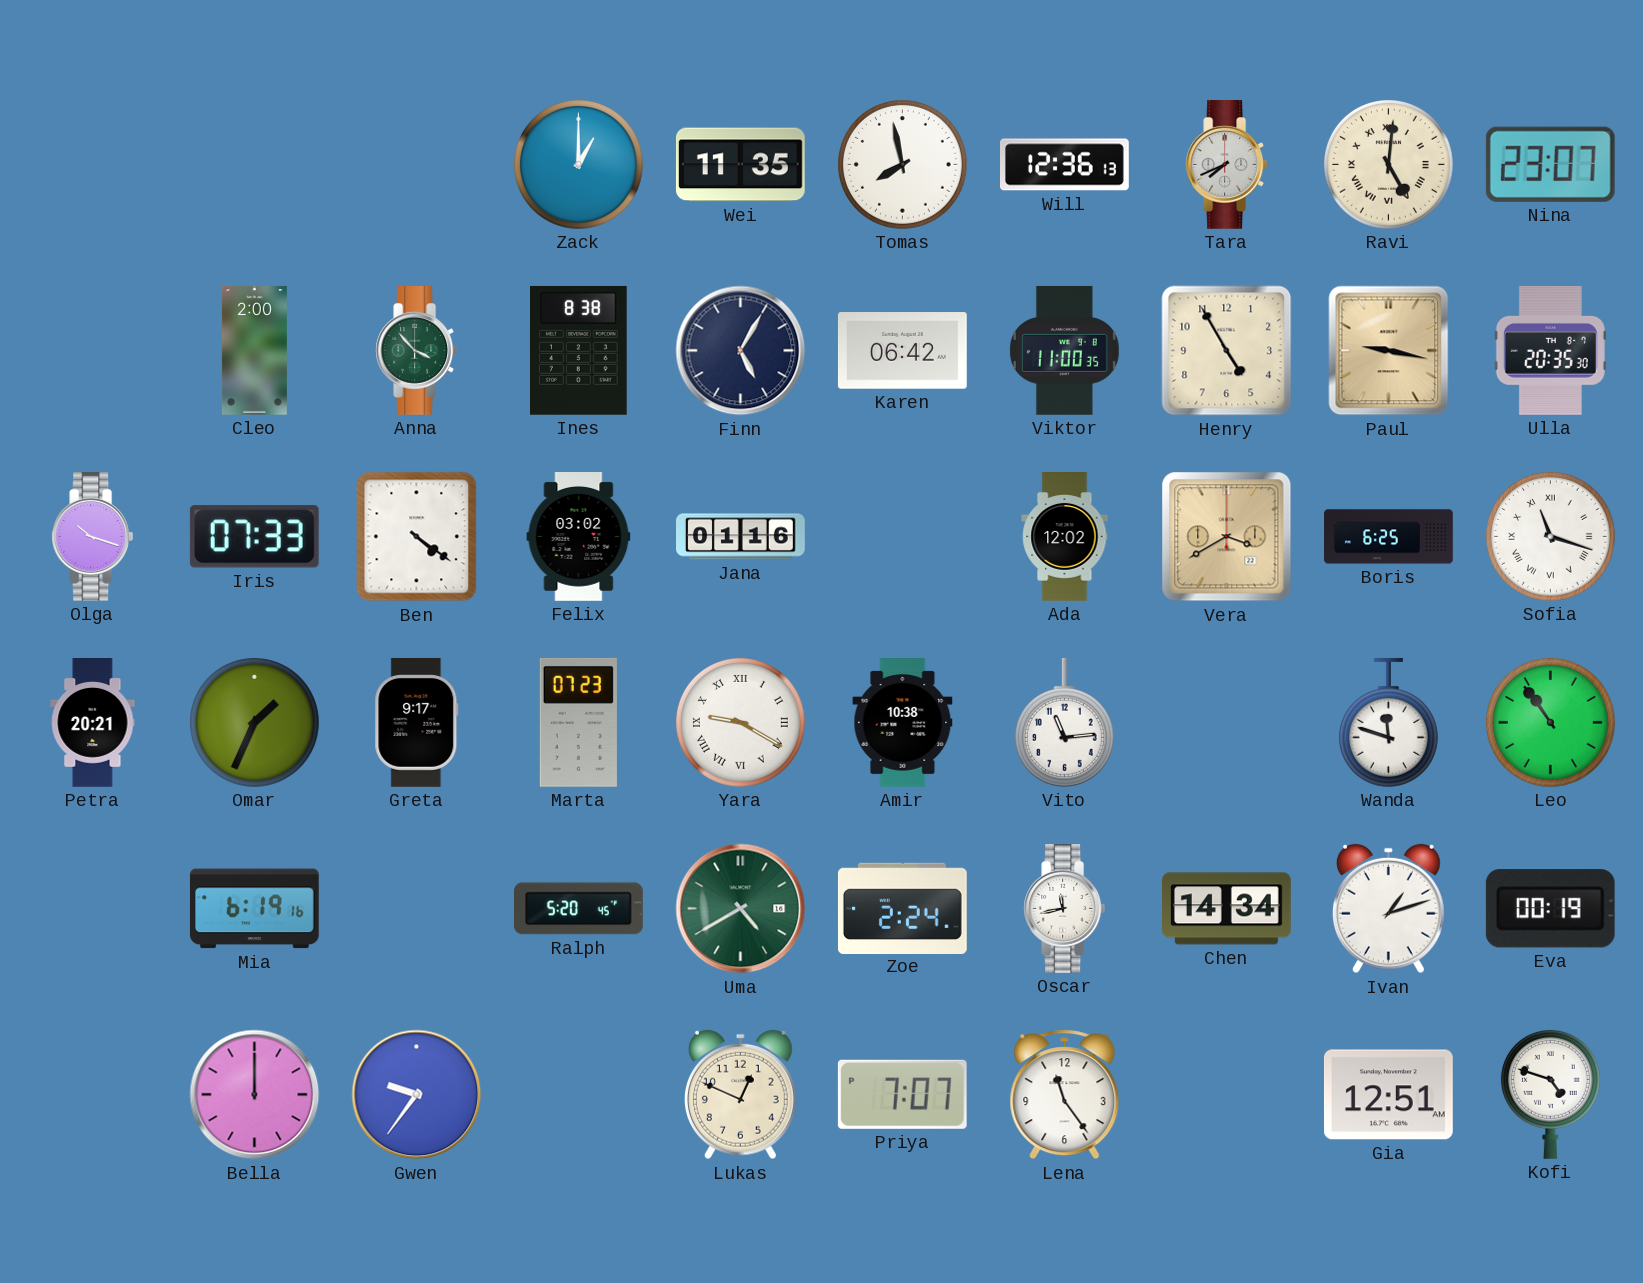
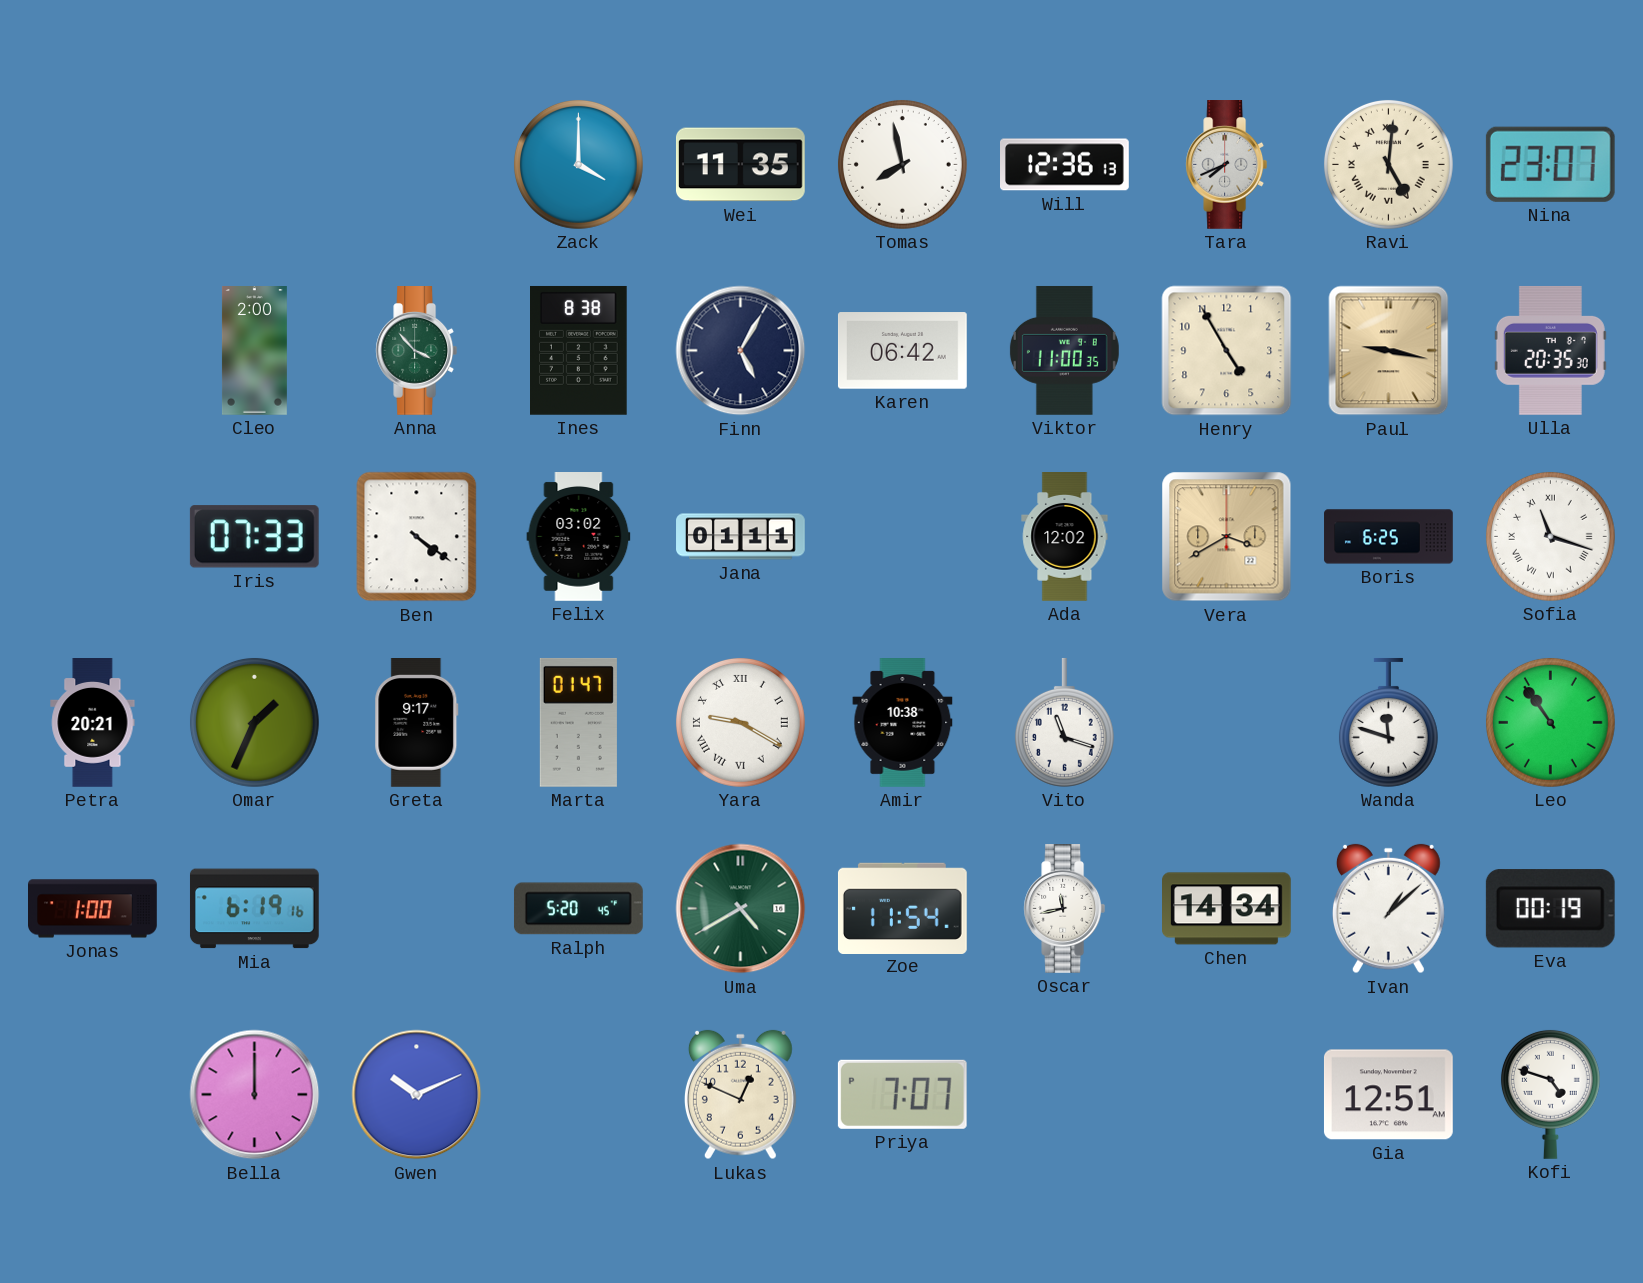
Zack: 1:00 -> 4:00 (578, 164)
Olga: 10:18 -> none (93, 537)
Jana: 01:16 -> 01:11 (741, 537)
Marta: 07:23 -> 01:47 (578, 722)
Vito: 11:14 -> 11:18 (1064, 722)
Jonas: none -> 1:00 (93, 909)
Zoe: 2:24 -> 11:54 (902, 908)
Ivan: 1:12 -> 1:08 (1388, 909)
Gwen: 9:36 -> 10:11 (417, 1095)
Lena: 11:24 -> none (1065, 1095)
